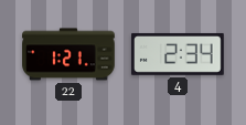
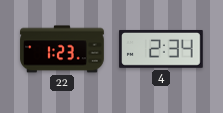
22: 1:21 -> 1:23 (62, 49)
